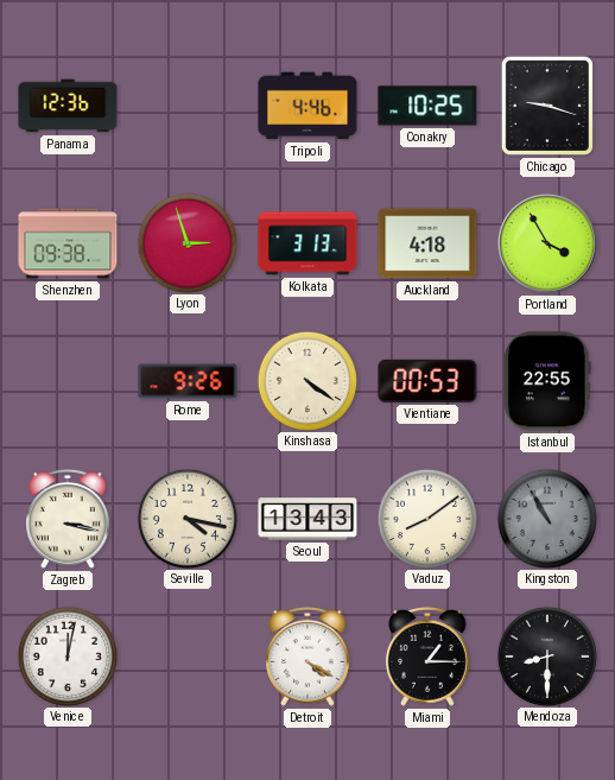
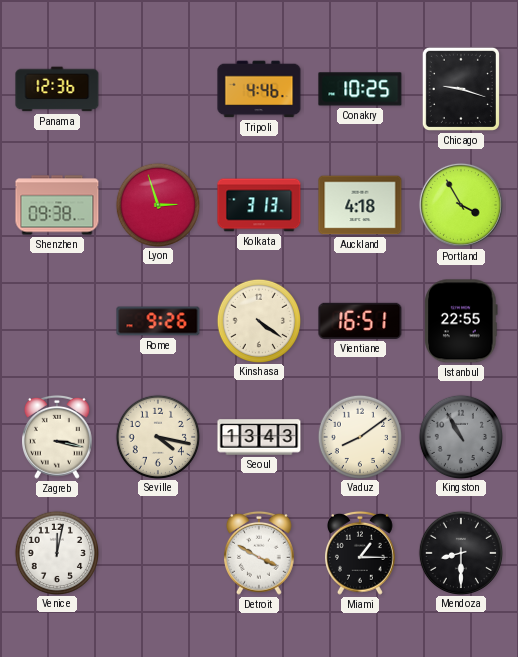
Vientiane: 00:53 -> 16:51 (360, 321)
Detroit: 4:20 -> 3:50 (260, 553)
